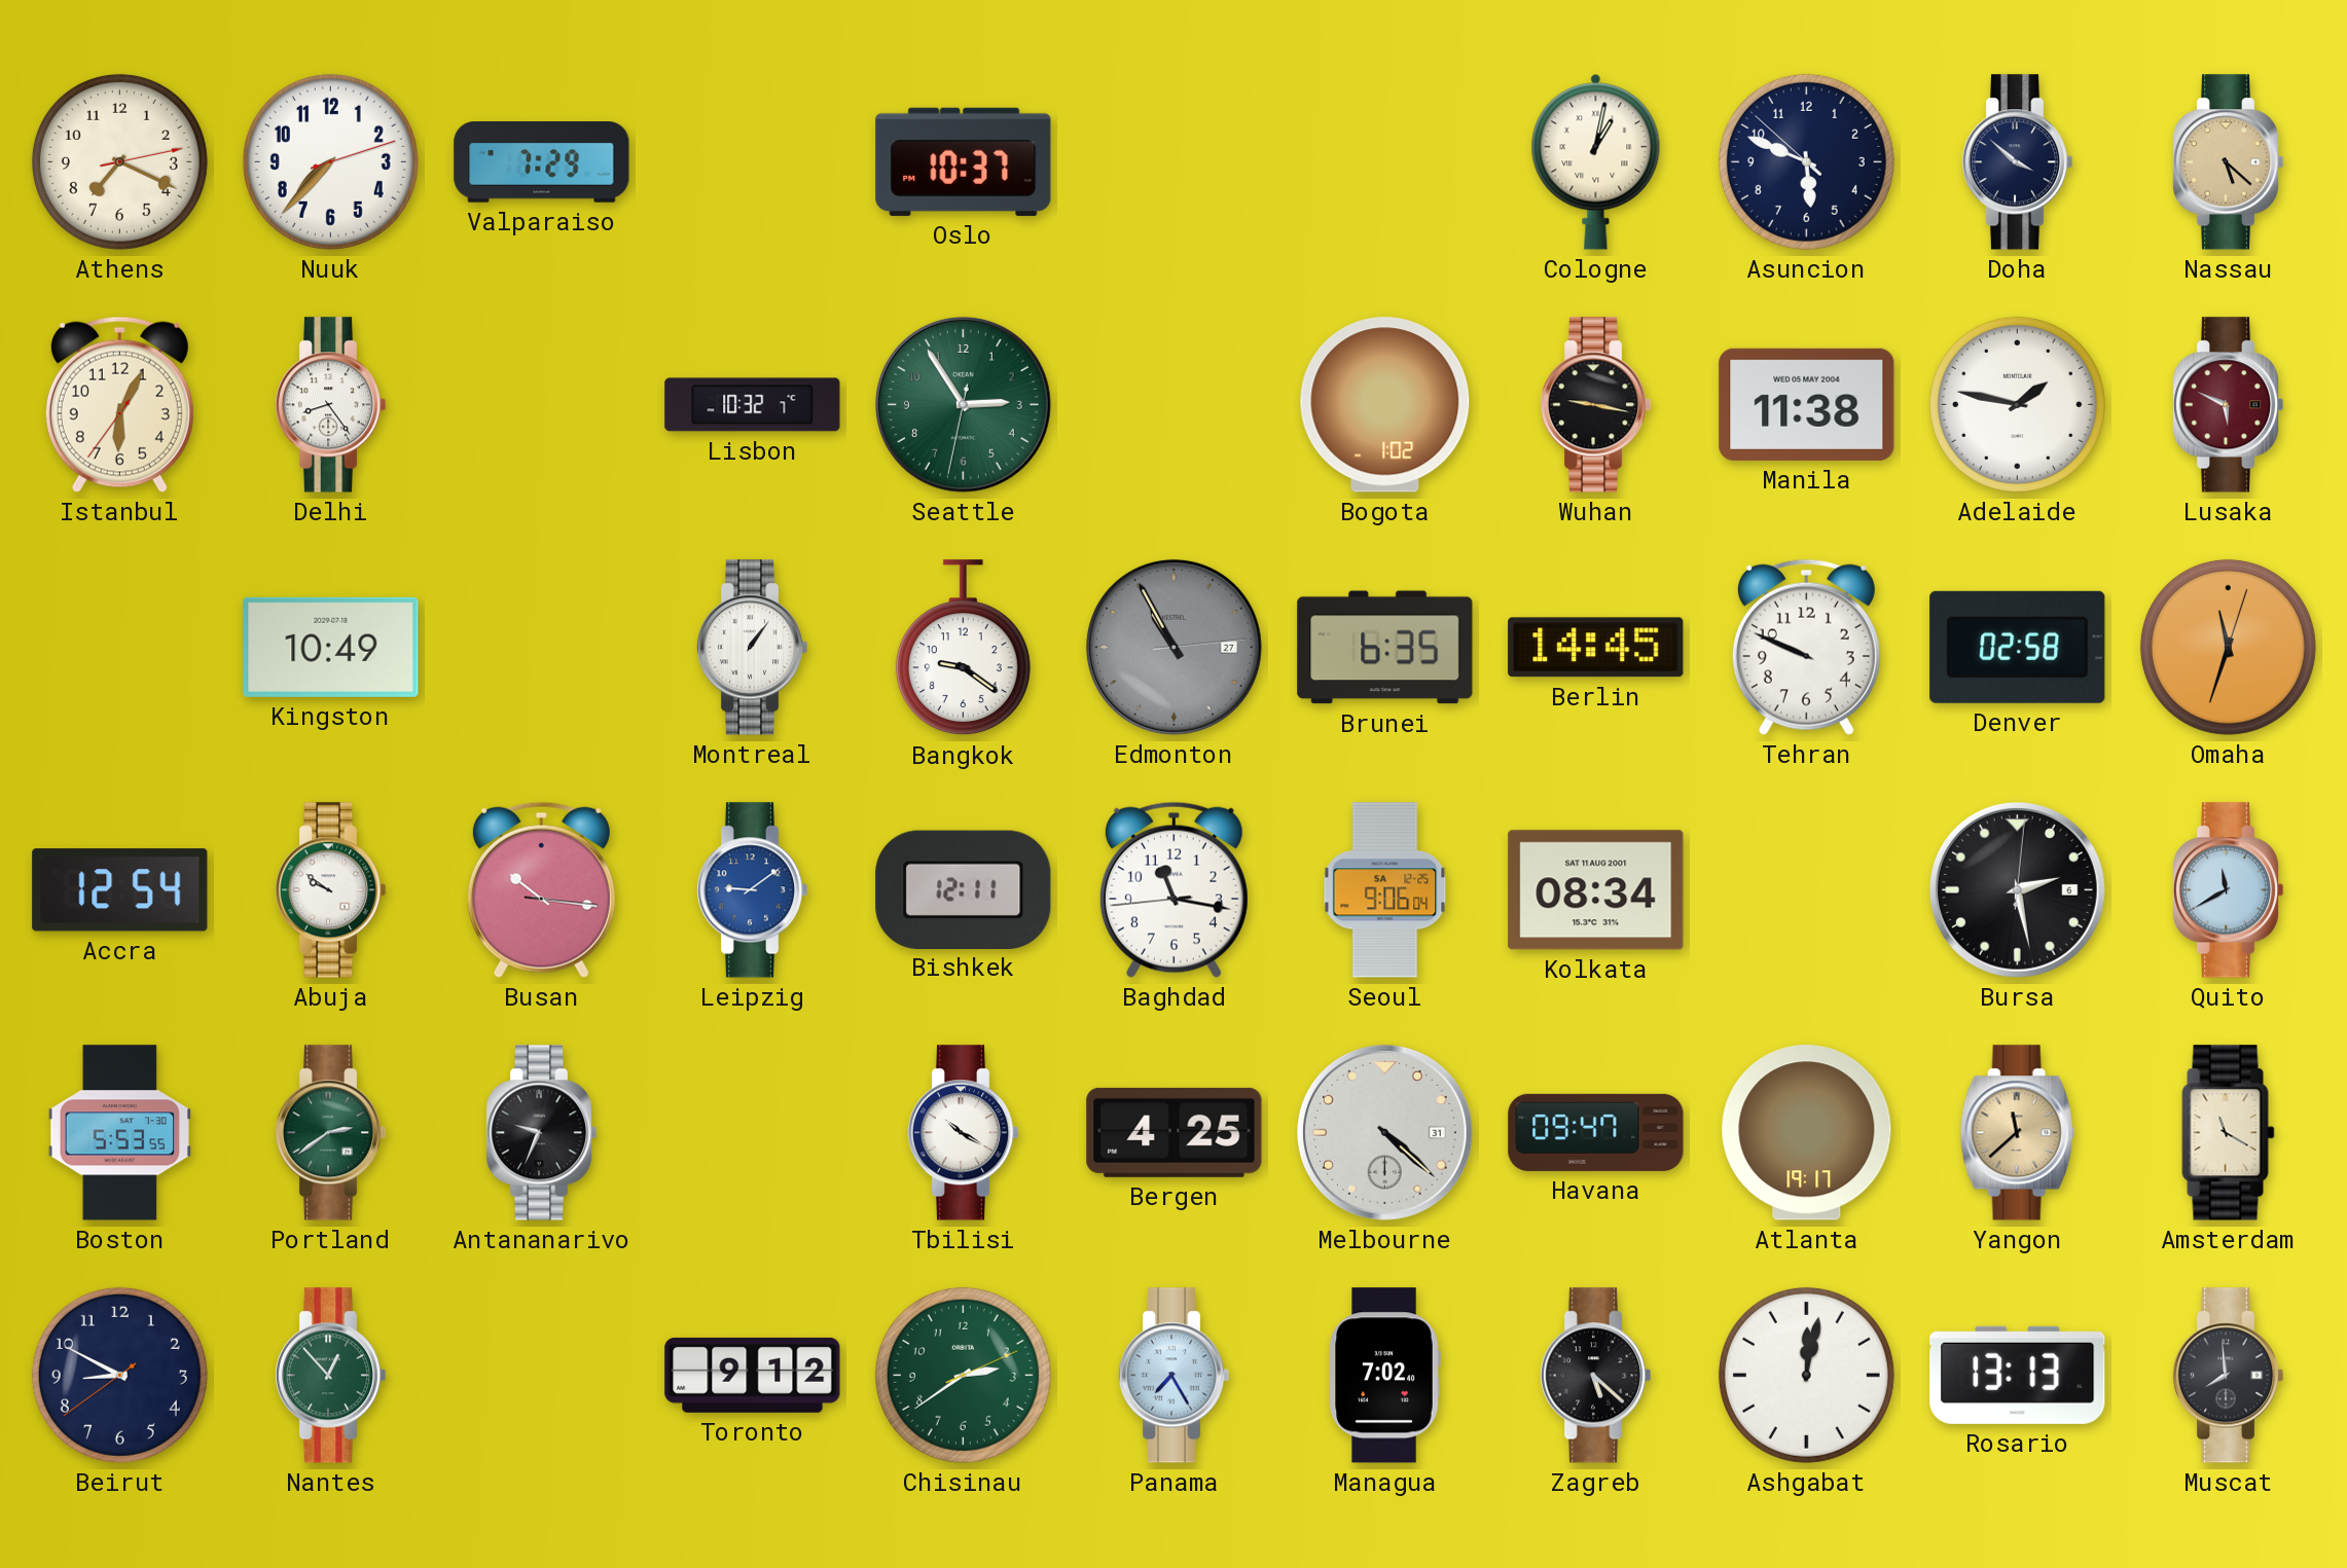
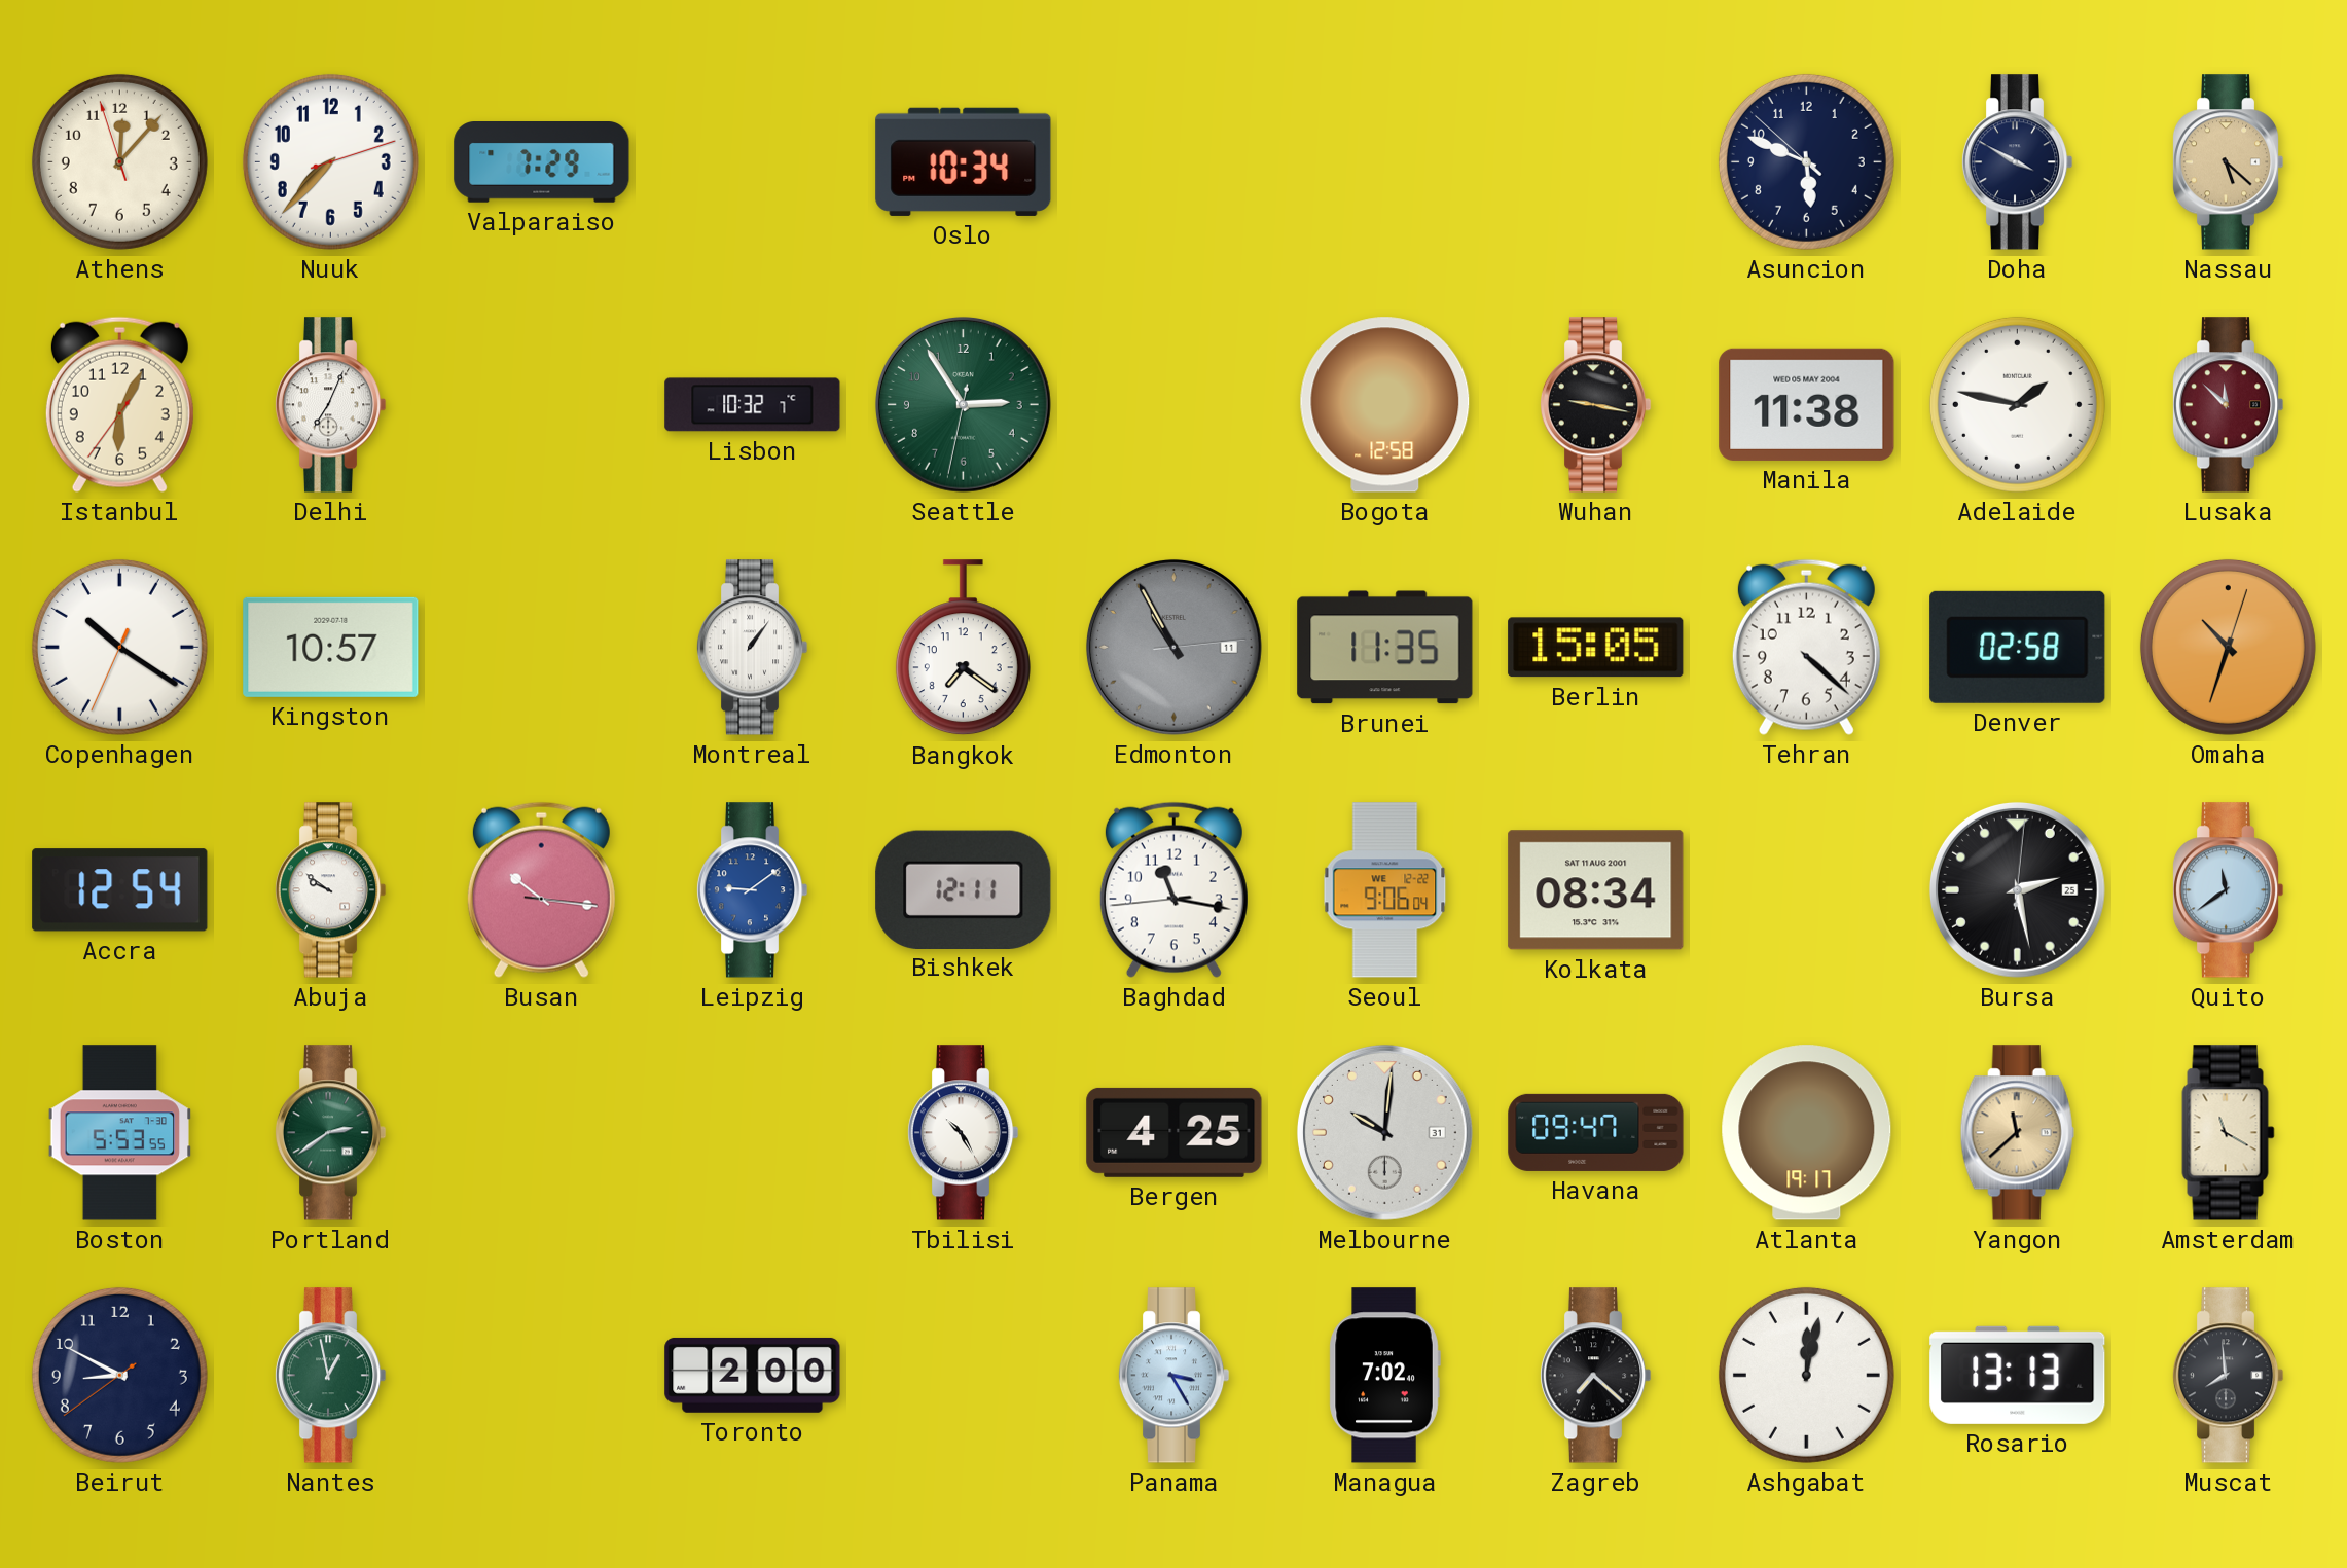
Athens: 7:19 -> 12:06 (119, 161)
Oslo: 10:37 -> 10:34 (964, 161)
Cologne: 1:02 -> none (1596, 162)
Doha: 3:52 -> 3:50 (2017, 162)
Delhi: 8:24 -> 7:04 (330, 405)
Bogota: 1:02 -> 12:58 (1385, 405)
Lusaka: 5:49 -> 11:52 (2228, 405)
Copenhagen: none -> 10:20 (119, 647)
Kingston: 10:49 -> 10:57 (331, 647)
Bangkok: 9:21 -> 7:21 (963, 648)
Edmonton date: 27 -> 11 (1173, 647)
Brunei: 6:35 -> 11:35 (1385, 648)
Berlin: 14:45 -> 15:05 (1596, 648)
Tehran: 9:49 -> 4:22 (1806, 647)
Omaha: 11:33 -> 10:33 (2228, 647)
Seoul date: SA 12-25 -> WE 12-22 (1385, 890)
Bursa date: 6 -> 25 (2017, 889)
Quito: 11:40 -> 11:39 (2228, 890)
Antananarivo: 9:34 -> none (541, 1133)
Tbilisi: 10:20 -> 10:25 (963, 1133)
Melbourne: 4:22 -> 10:01 (1384, 1132)
Nantes: 12:53 -> 12:58 (330, 1376)
Toronto: 9:12 -> 2:00 (753, 1375)
Chisinau: 2:39 -> none (963, 1375)
Panama: 7:25 -> 3:25 (1173, 1376)
Zagreb: 5:22 -> 7:22 (1595, 1376)
